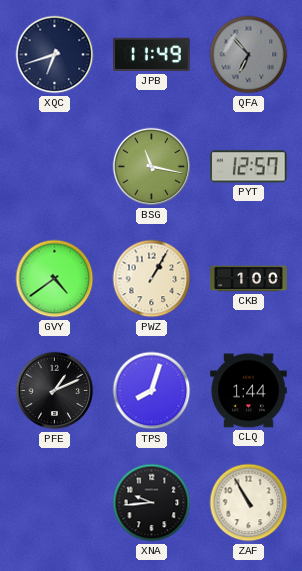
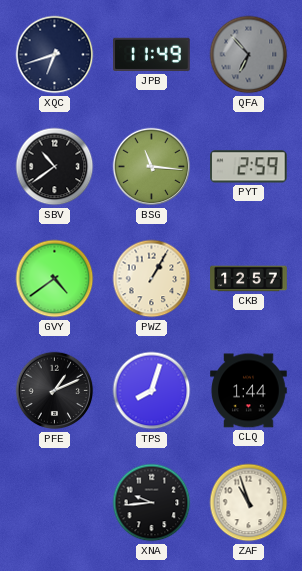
SBV: none -> 10:39 (55, 167)
BSG: 11:17 -> 11:16 (152, 167)
PYT: 12:57 -> 2:59 (249, 167)
CKB: 1:00 -> 12:57 (249, 279)
ZAF: 10:55 -> 10:57 (249, 503)
